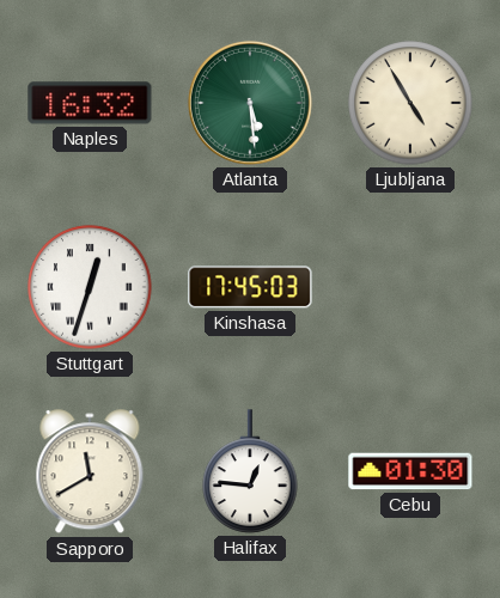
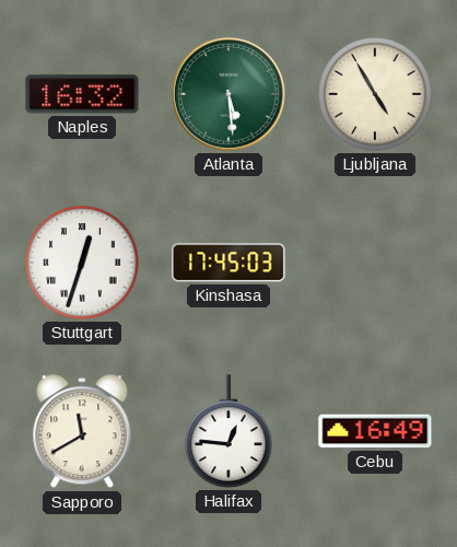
Cebu: 01:30 -> 16:49 (375, 431)
